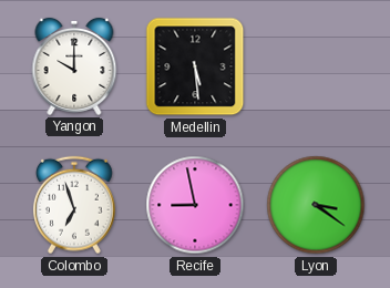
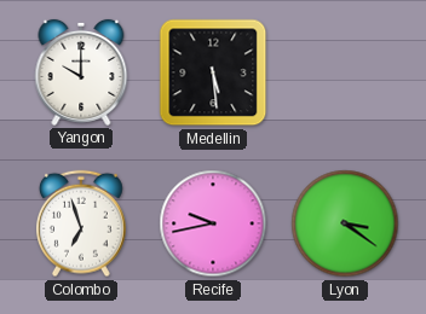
Recife: 8:58 -> 9:43 (213, 223)
